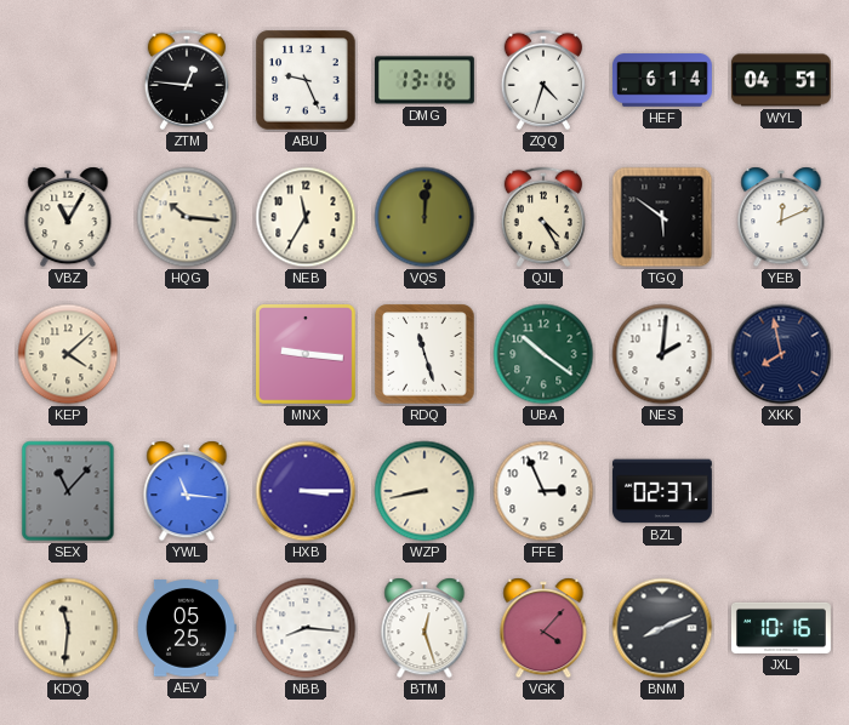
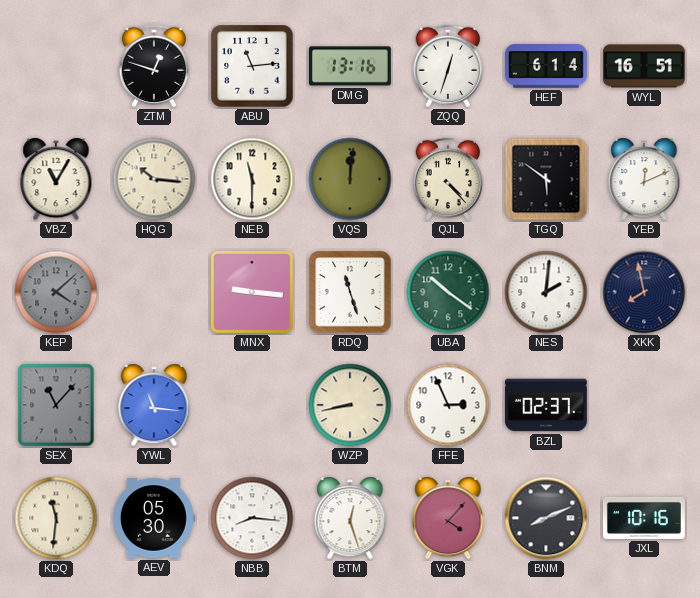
ZTM: 12:46 -> 12:48 (153, 66)
ABU: 9:26 -> 11:14 (252, 66)
ZQQ: 4:33 -> 12:33 (447, 66)
WYL: 04:51 -> 16:51 (644, 66)
NEB: 11:35 -> 11:30 (252, 179)
QJL: 4:25 -> 4:23 (447, 179)
KEP dial: cream -> grey (56, 292)
HXB: 3:15 -> none (306, 491)
AEV: 05:25 -> 05:30 (153, 518)
